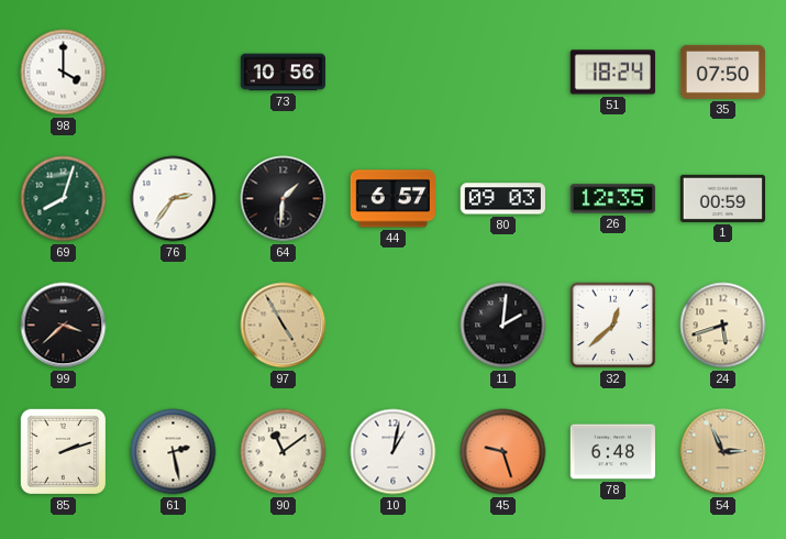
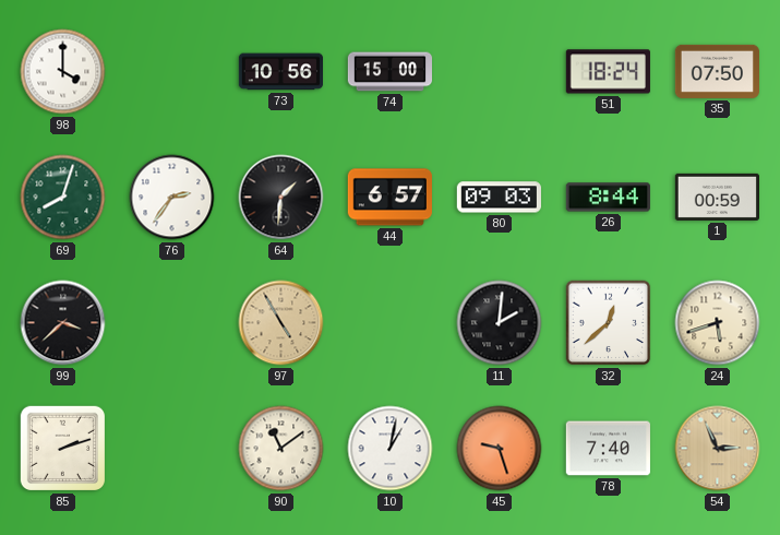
74: none -> 15:00 (391, 72)
26: 12:35 -> 8:44 (608, 198)
61: 2:28 -> none (174, 452)
78: 6:48 -> 7:40 (608, 449)
